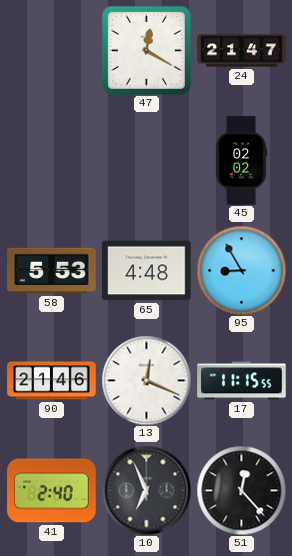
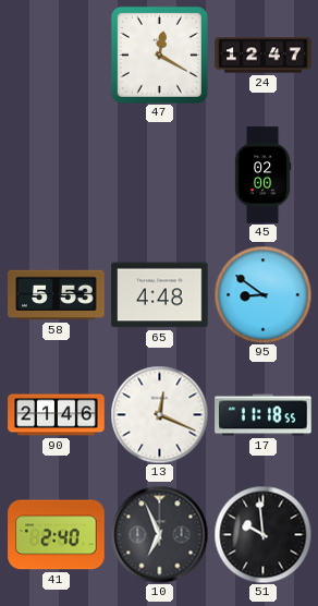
24: 21:47 -> 12:47 (264, 56)
45: 02:02 -> 02:00 (262, 175)
95: 8:55 -> 8:51 (262, 294)
17: 11:15 -> 11:18 (264, 415)
51: 12:23 -> 9:59 (262, 534)
